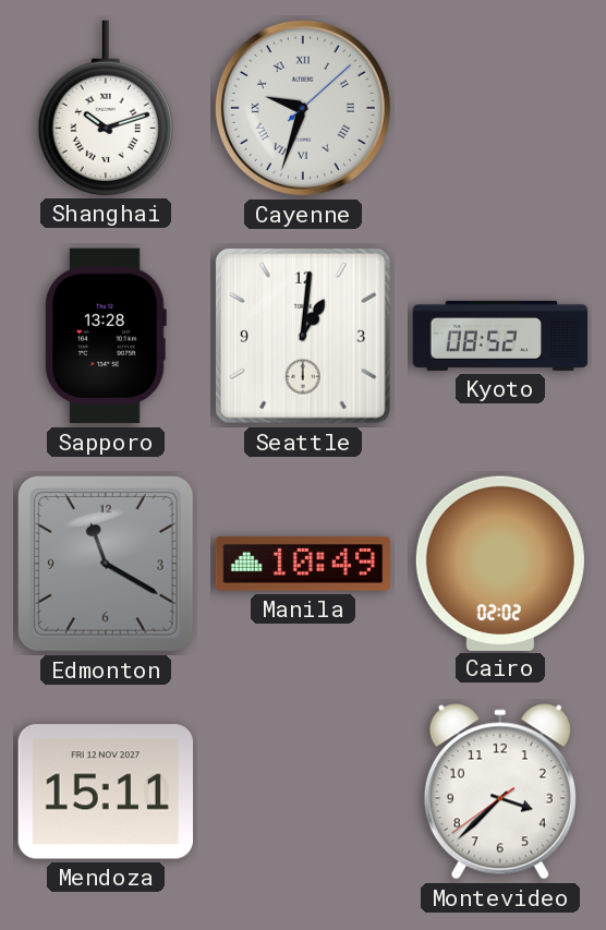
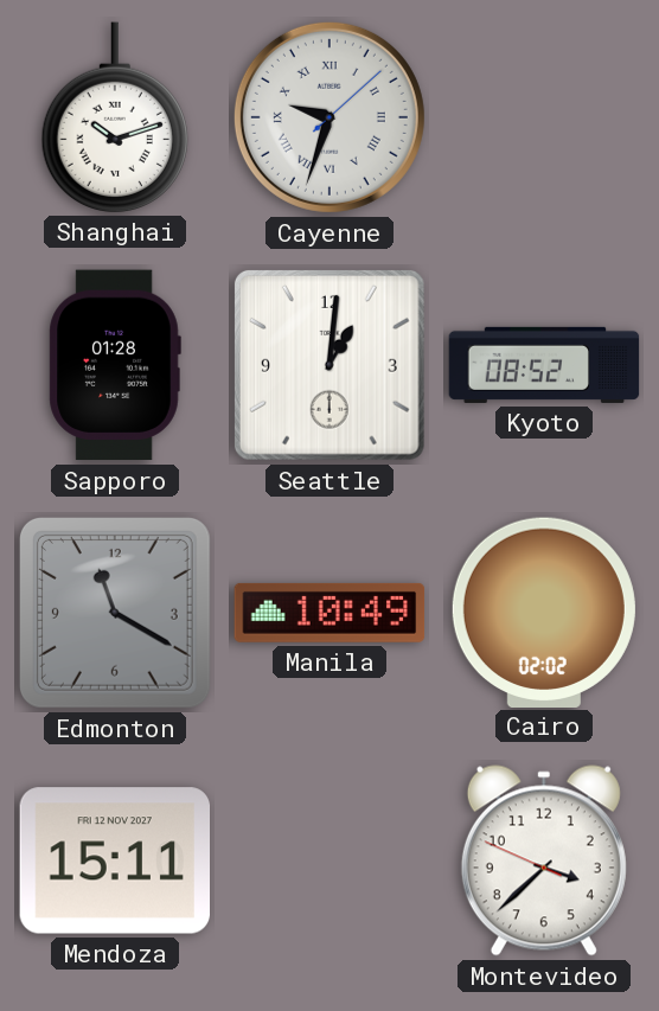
Sapporo: 13:28 -> 01:28 (115, 365)
Montevideo: 3:37:39 -> 3:37:49 (544, 860)
